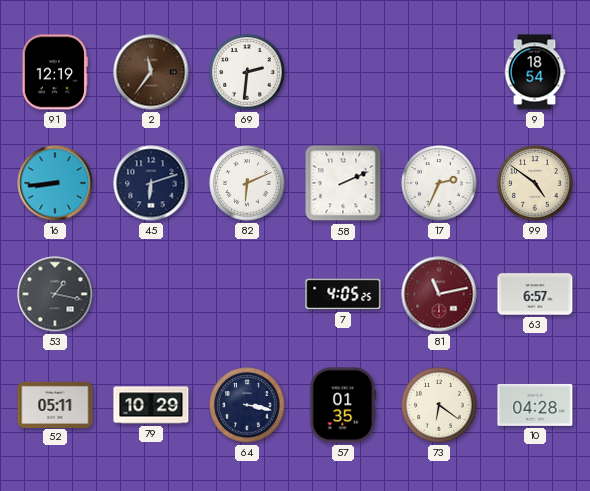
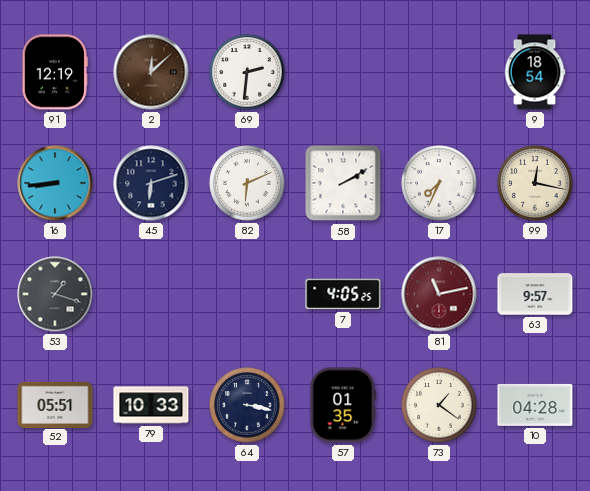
2: 11:36 -> 12:08 (151, 72)
58: 2:11 -> 2:10 (343, 183)
17: 2:34 -> 7:34 (439, 183)
99: 4:51 -> 12:17 (535, 183)
53: 1:17 -> 1:18 (55, 294)
63: 6:57 -> 9:57 (535, 294)
52: 05:11 -> 05:51 (55, 404)
79: 10:29 -> 10:33 (151, 405)
73: 6:21 -> 1:21 (439, 405)
